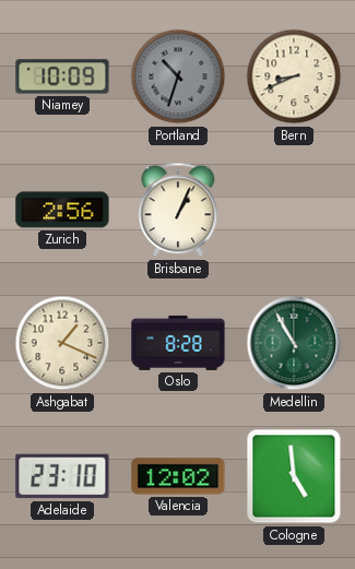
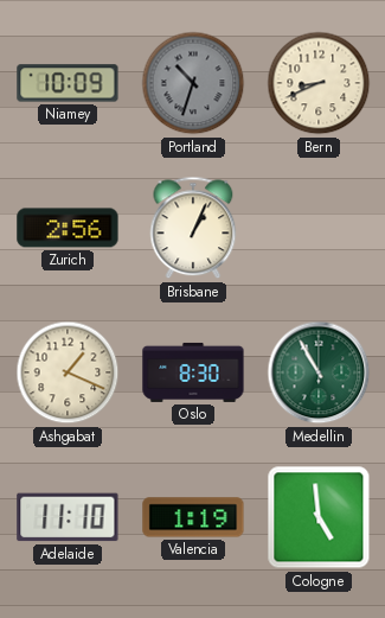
Oslo: 8:28 -> 8:30 (193, 372)
Adelaide: 23:10 -> 11:10 (68, 517)
Valencia: 12:02 -> 1:19 (193, 517)
